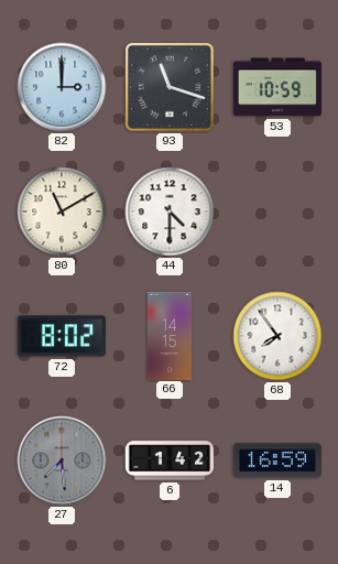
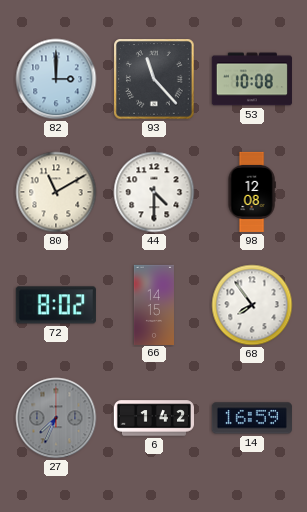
93: 11:18 -> 11:23 (154, 79)
53: 10:59 -> 10:08 (252, 79)
98: none -> 12:08 (252, 192)
27: 7:29 -> 7:34 (56, 418)
